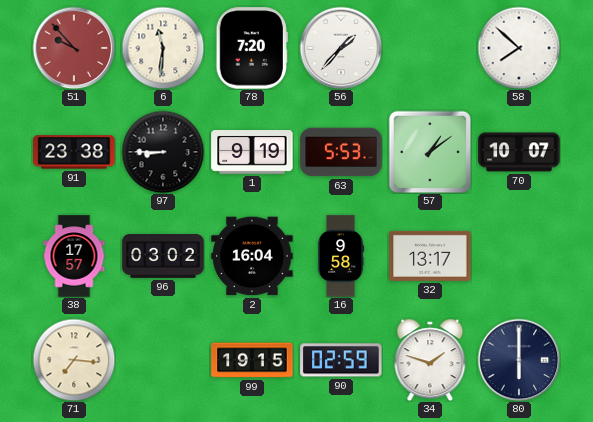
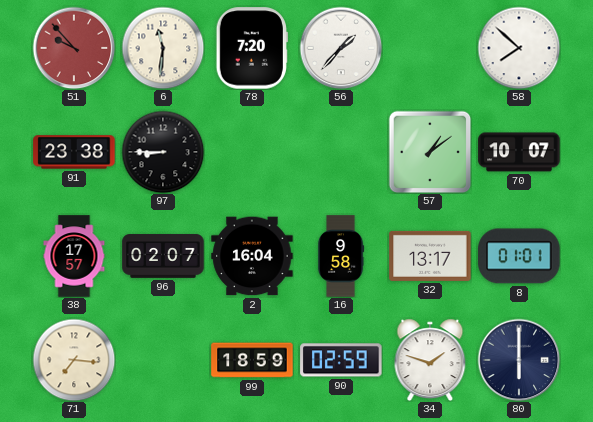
1: 9:19 -> none (252, 153)
63: 5:53 -> none (341, 152)
96: 03:02 -> 02:07 (163, 256)
8: none -> 01:01 (519, 256)
99: 19:15 -> 18:59 (252, 360)
